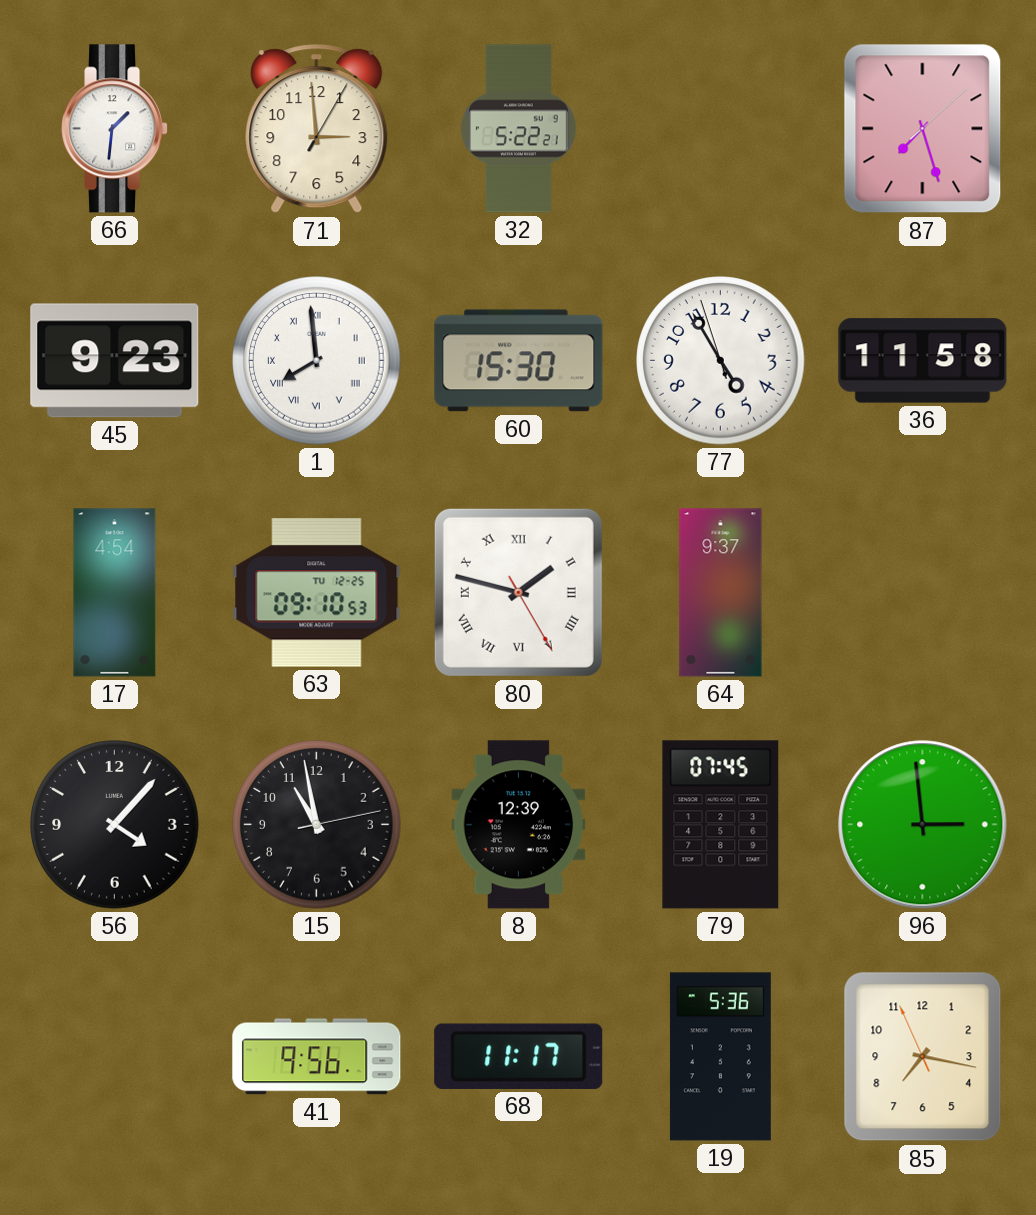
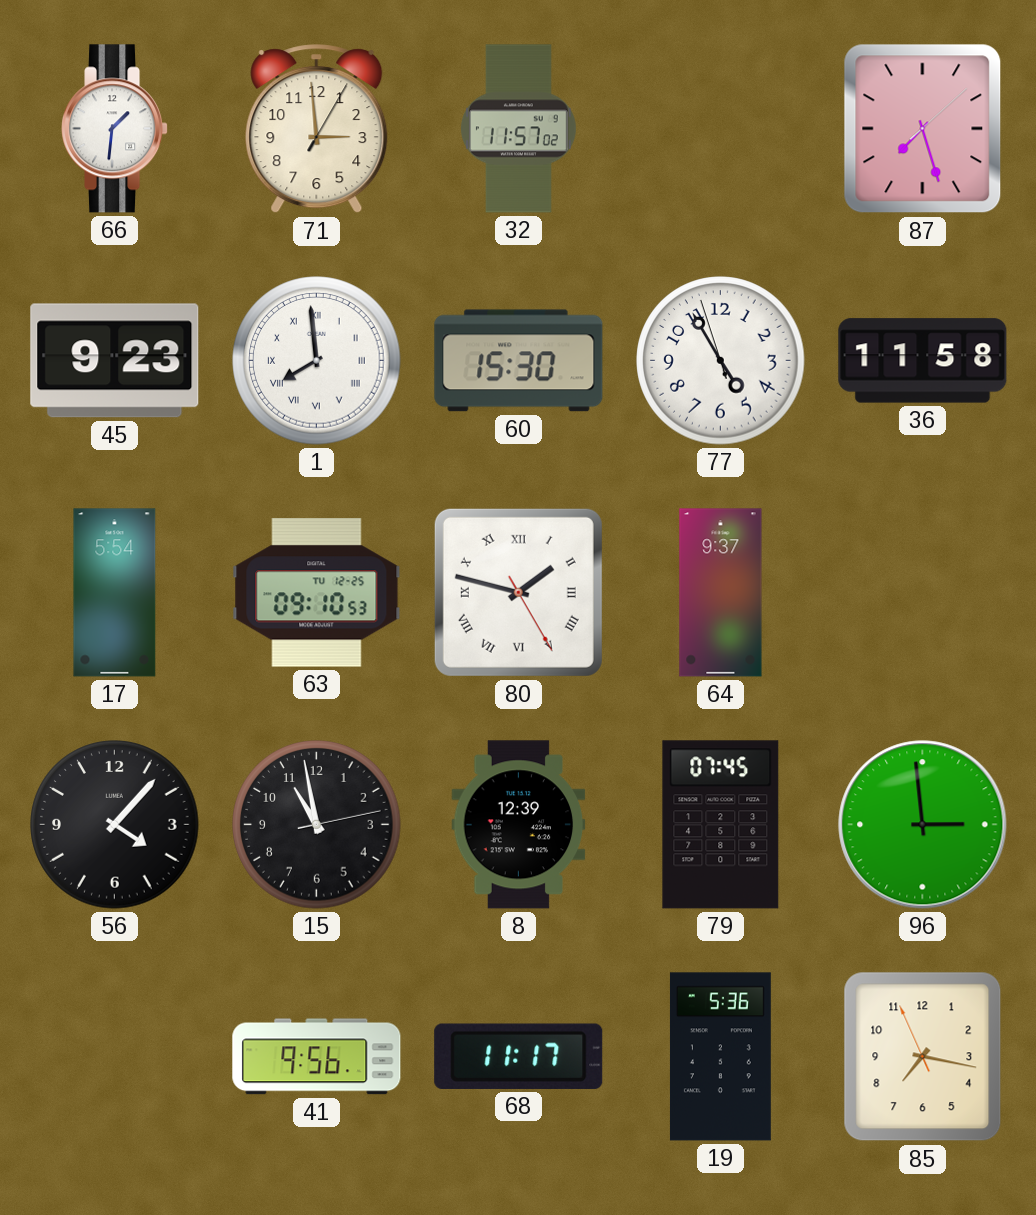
32: 5:22 -> 11:57 (518, 129)
17: 4:54 -> 5:54 (115, 593)
